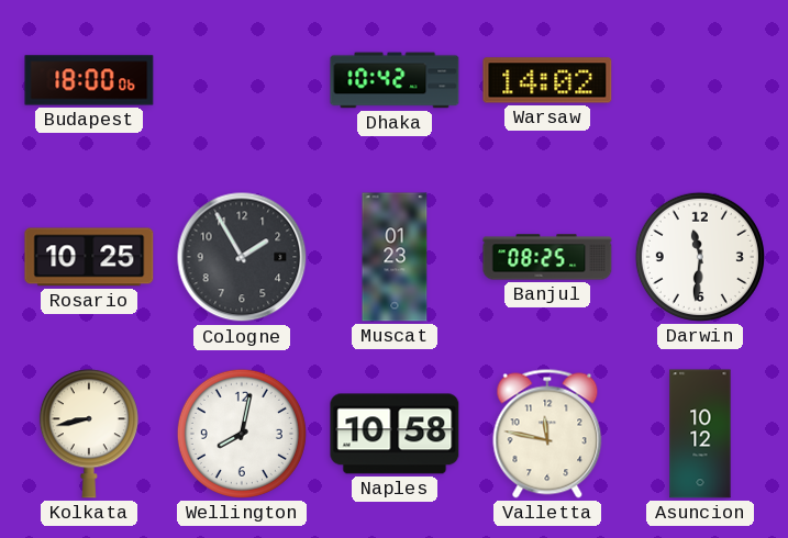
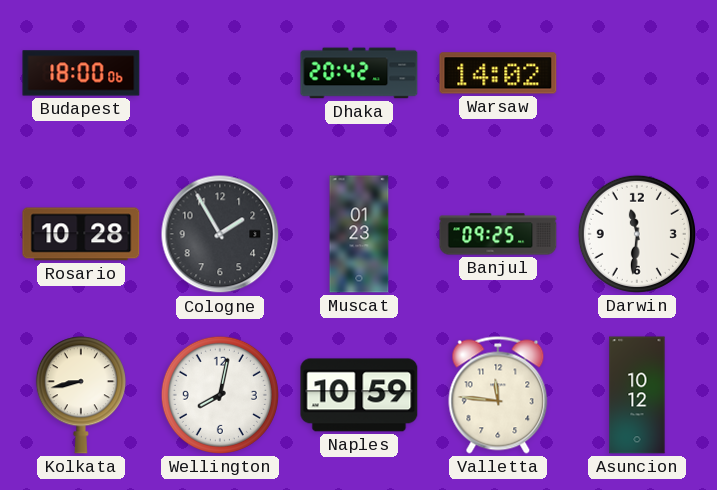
Dhaka: 10:42 -> 20:42 (359, 73)
Rosario: 10:25 -> 10:28 (81, 234)
Banjul: 08:25 -> 09:25 (498, 234)
Naples: 10:58 -> 10:59 (359, 395)
Valletta: 11:47 -> 11:46 (498, 395)
